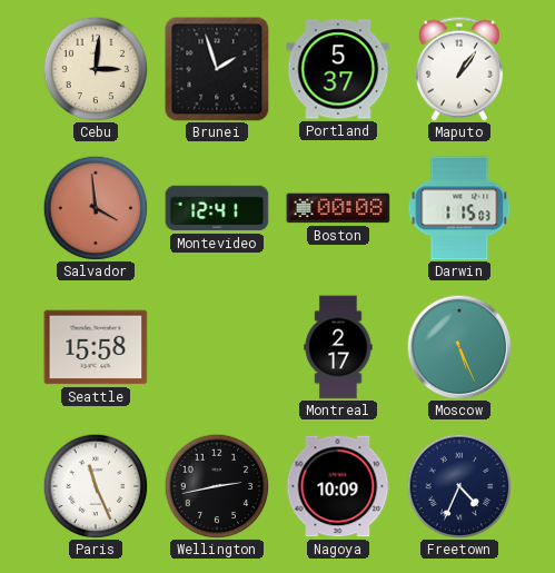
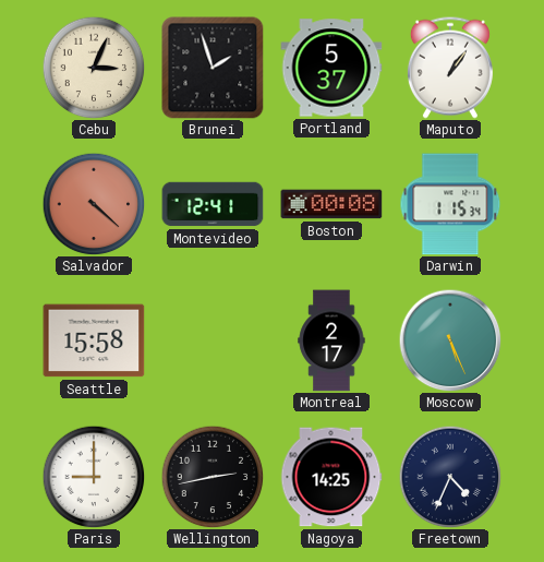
Cebu: 3:01 -> 3:04 (94, 68)
Salvador: 3:59 -> 4:22 (94, 204)
Darwin: 1:15:03 -> 1:15:34 (450, 204)
Paris: 11:26 -> 9:00 (94, 477)
Nagoya: 10:09 -> 14:25 (331, 477)
